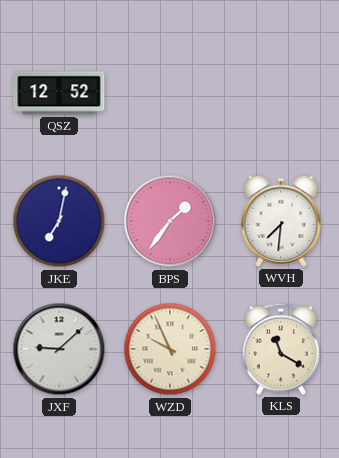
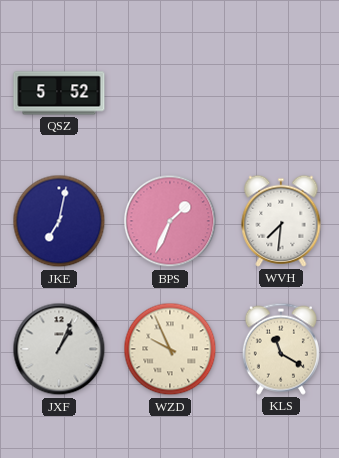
QSZ: 12:52 -> 5:52 (59, 93)
BPS: 1:36 -> 1:34 (170, 221)
JXF: 9:08 -> 1:04 (59, 349)
